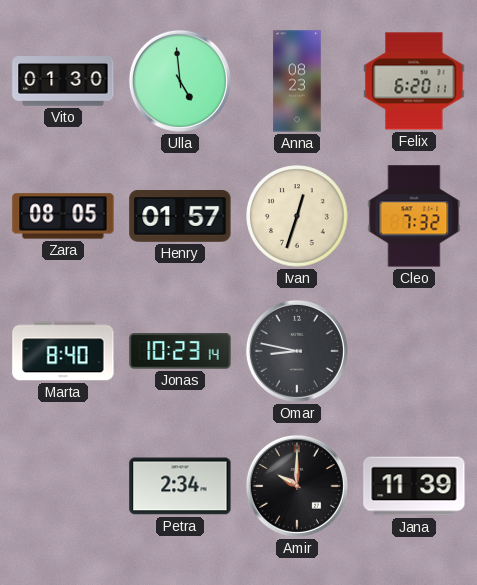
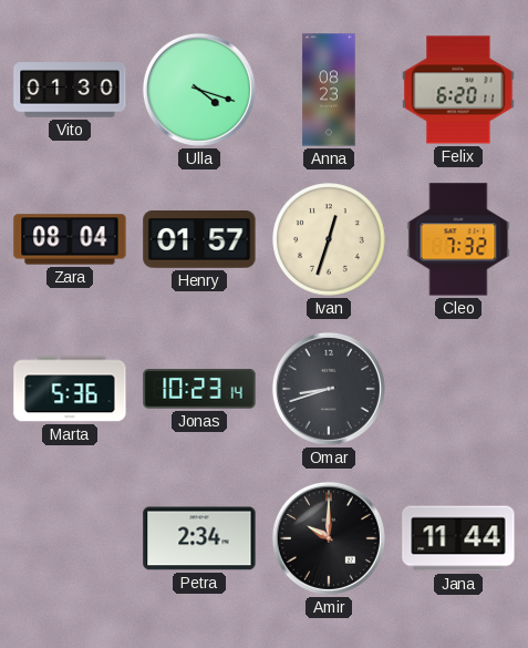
Ulla: 4:59 -> 4:18 (199, 90)
Zara: 08:05 -> 08:04 (70, 239)
Marta: 8:40 -> 5:36 (70, 389)
Omar: 8:47 -> 8:42 (329, 389)
Jana: 11:39 -> 11:44 (458, 538)
